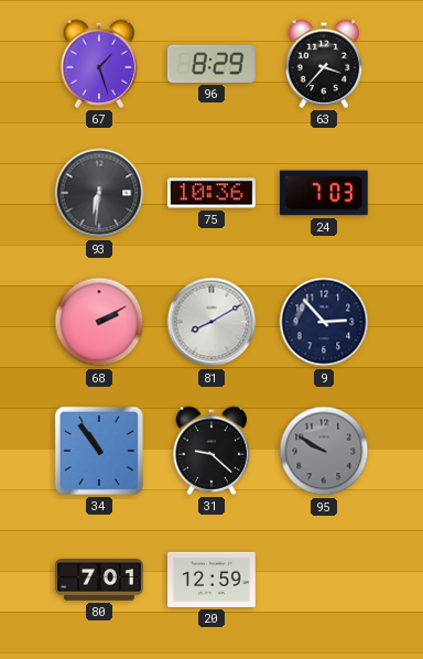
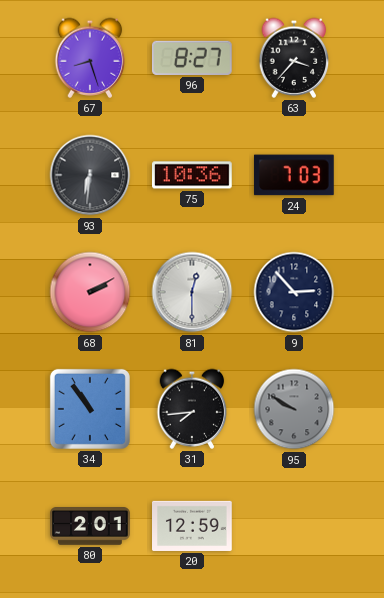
67: 1:27 -> 8:27 (90, 58)
96: 8:29 -> 8:27 (192, 58)
81: 8:10 -> 12:30 (192, 292)
31: 9:22 -> 7:44 (192, 409)
80: 7:01 -> 2:01 (90, 527)
